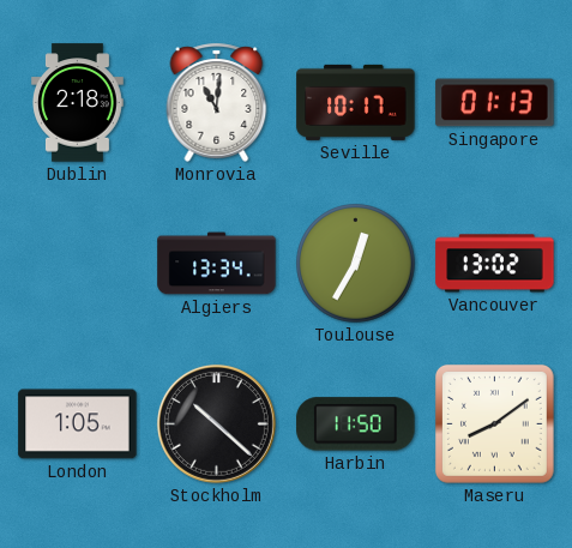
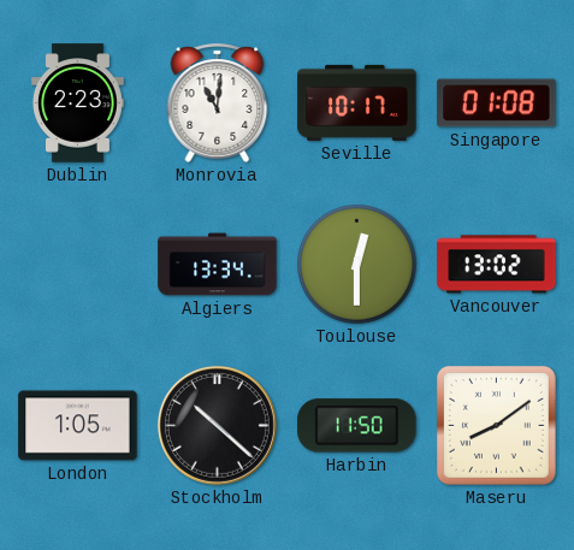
Dublin: 2:18 -> 2:23 (77, 104)
Singapore: 01:13 -> 01:08 (497, 104)
Toulouse: 12:35 -> 12:30 (357, 265)
